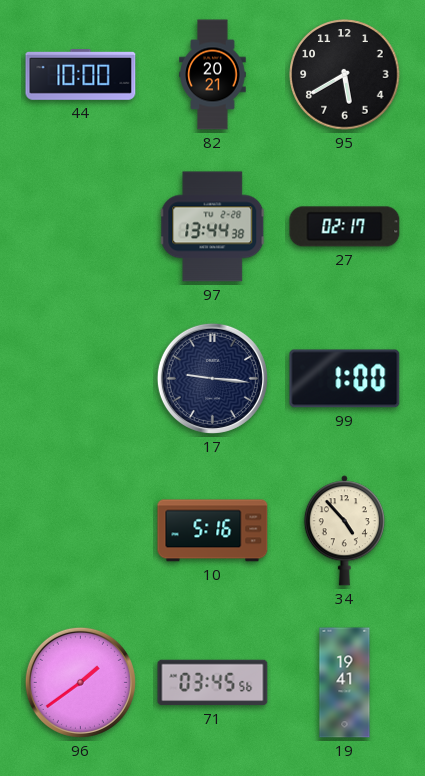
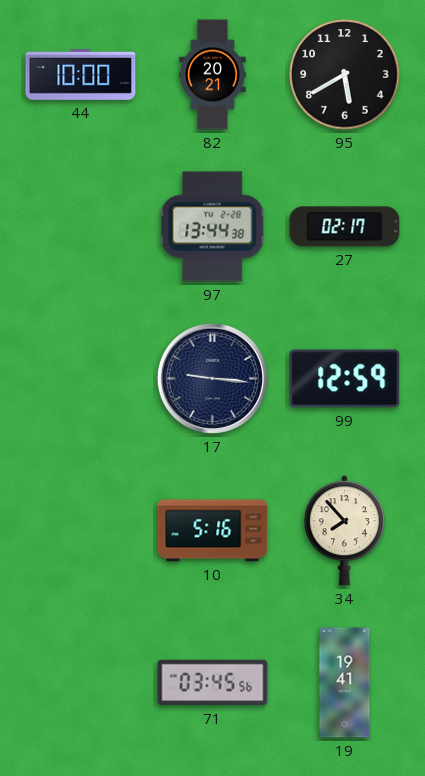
99: 1:00 -> 12:59 (345, 379)
34: 4:53 -> 7:53 (344, 531)
96: 1:39 -> none (80, 682)
